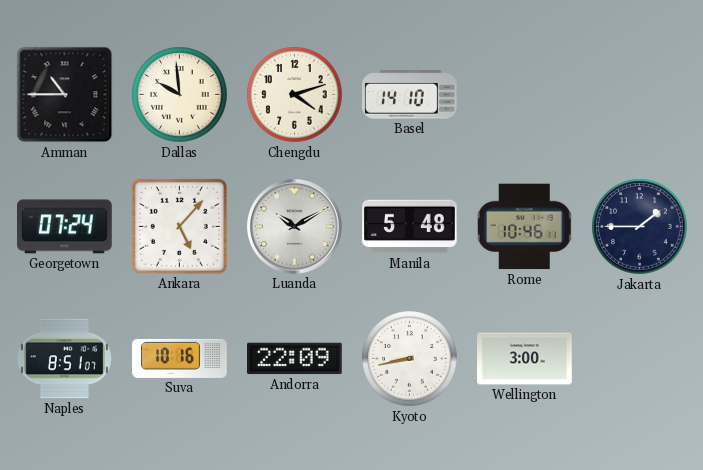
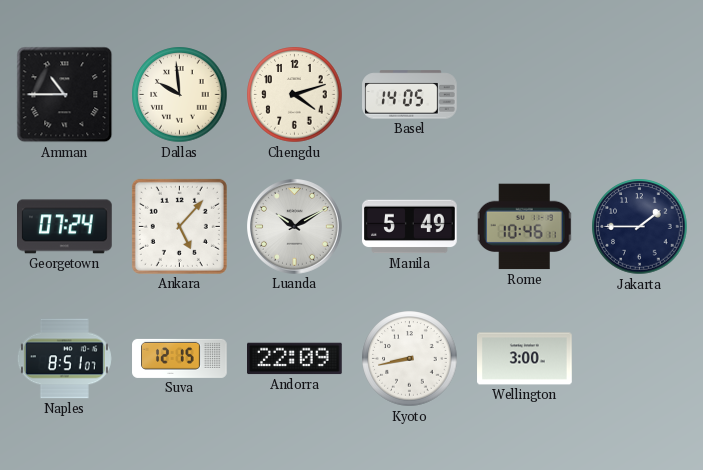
Basel: 14:10 -> 14:05 (410, 95)
Manila: 5:48 -> 5:49 (410, 227)
Suva: 10:16 -> 12:15 (180, 358)
